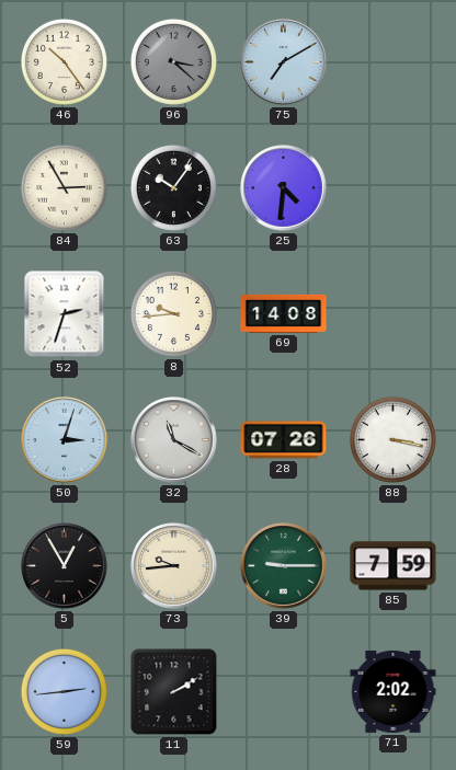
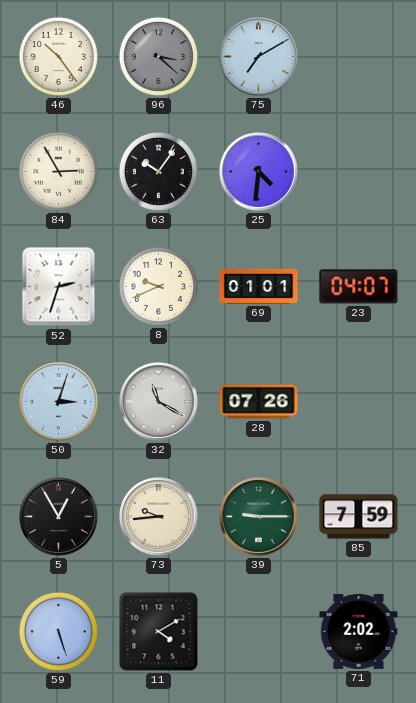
8: 9:44 -> 9:41 (158, 286)
69: 14:08 -> 01:01 (259, 286)
23: none -> 04:07 (359, 287)
88: 3:17 -> none (392, 439)
59: 2:44 -> 5:27 (58, 631)
11: 2:10 -> 4:10 (159, 632)
